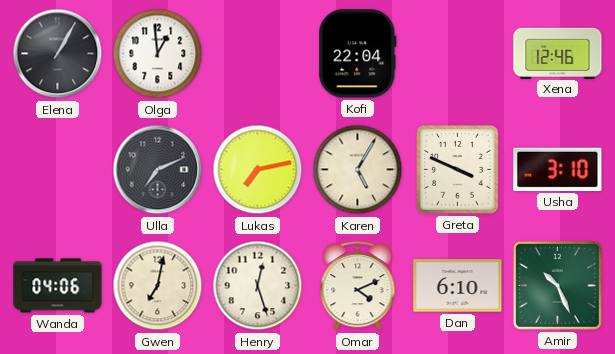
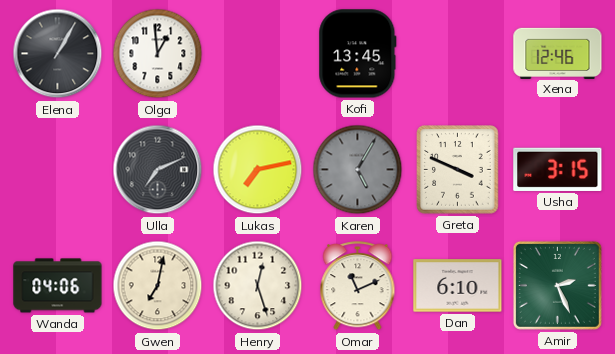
Kofi: 22:04 -> 13:45 (358, 54)
Karen dial: cream -> grey (358, 170)
Usha: 3:10 -> 3:15 (558, 169)
Omar: 4:11 -> 11:11 (358, 286)
Amir: 10:26 -> 2:26 (557, 285)
